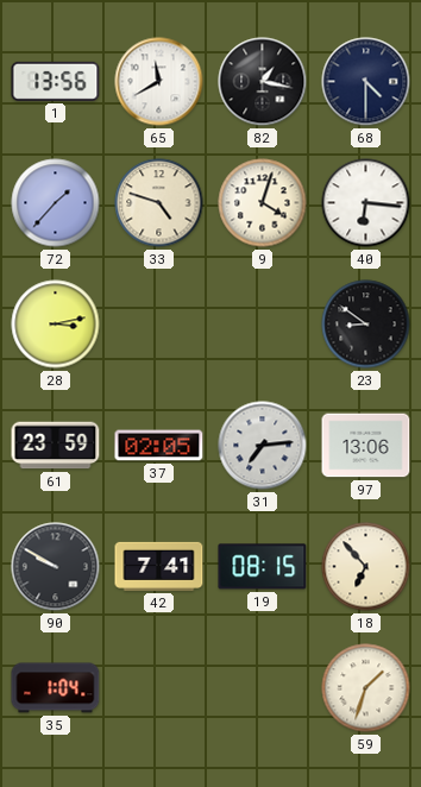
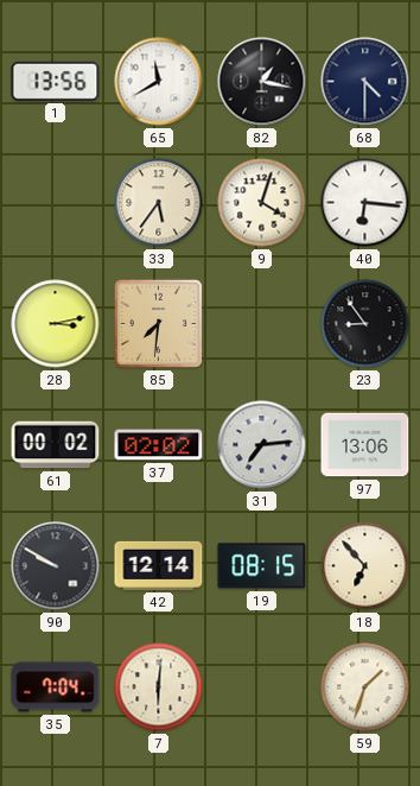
72: 1:37 -> none (56, 203)
33: 4:48 -> 5:36 (159, 203)
85: none -> 7:31 (158, 323)
23: 8:51 -> 8:54 (365, 324)
61: 23:59 -> 00:02 (56, 445)
37: 02:05 -> 02:02 (159, 445)
42: 7:41 -> 12:14 (159, 565)
35: 1:04 -> 7:04 (56, 687)
7: none -> 6:01 (159, 687)
